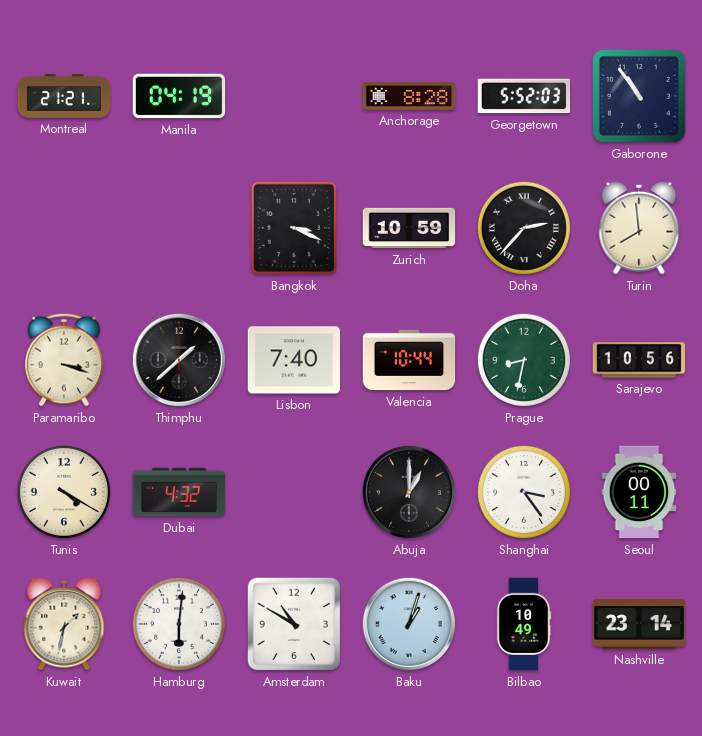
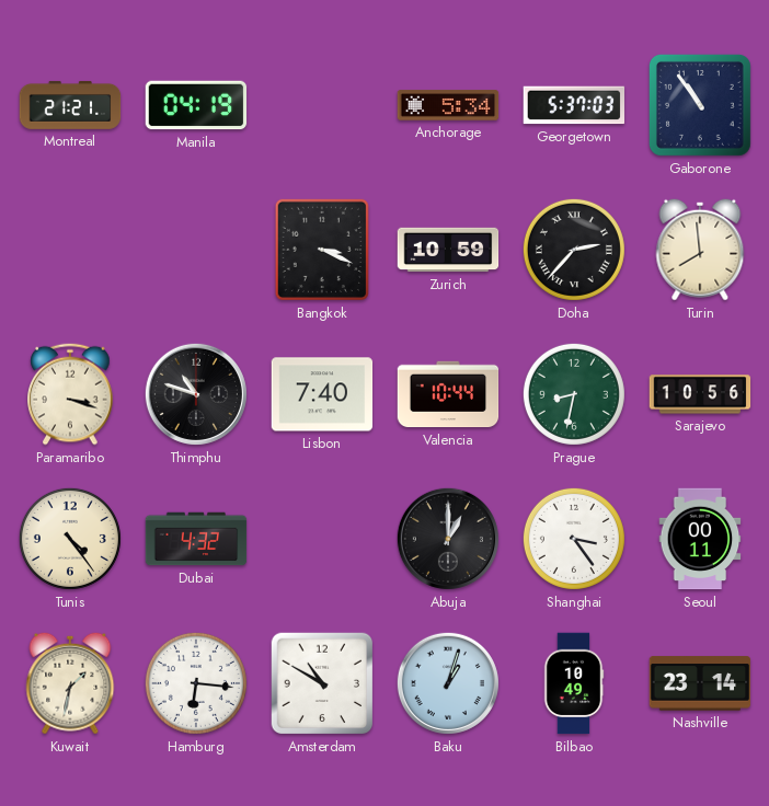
Anchorage: 8:28 -> 5:34 (448, 105)
Georgetown: 5:52 -> 5:37 (574, 105)
Thimphu: 1:38 -> 10:48 (196, 394)
Tunis: 4:20 -> 4:24 (70, 539)
Hamburg: 6:01 -> 6:16 (196, 683)
